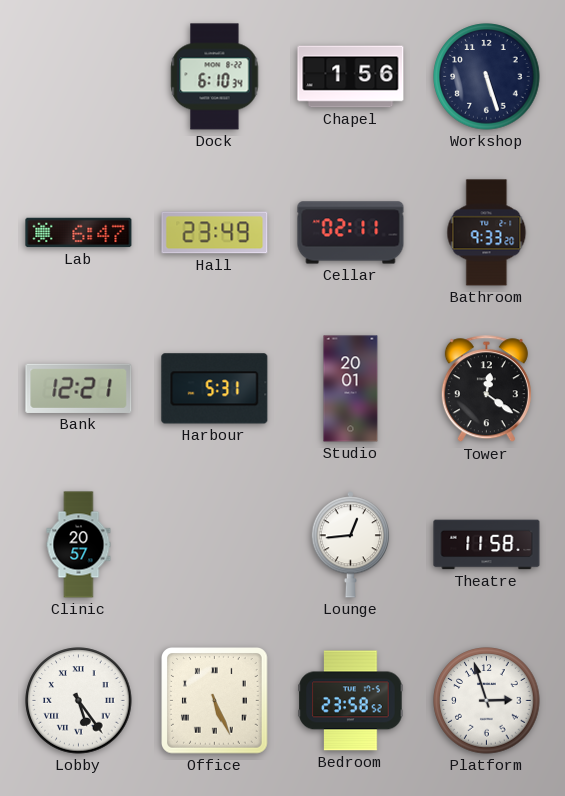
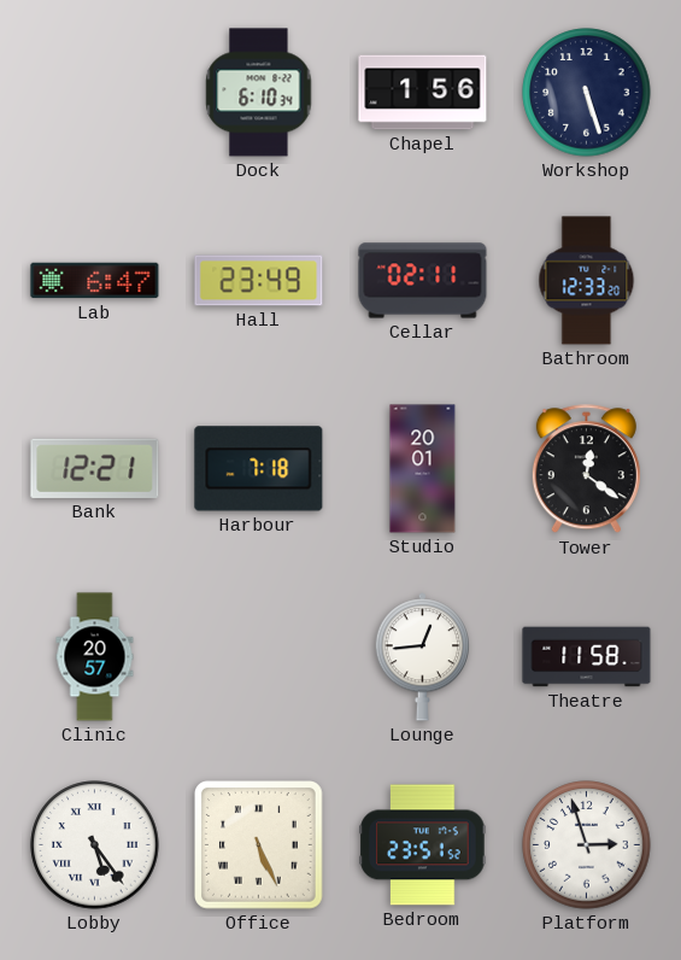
Bathroom: 9:33 -> 12:33 (587, 281)
Harbour: 5:31 -> 7:18 (259, 469)
Bedroom: 23:58 -> 23:51 (423, 845)
